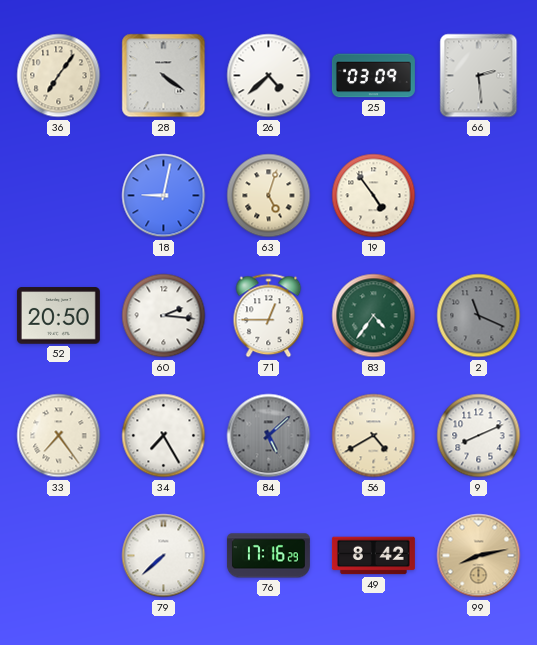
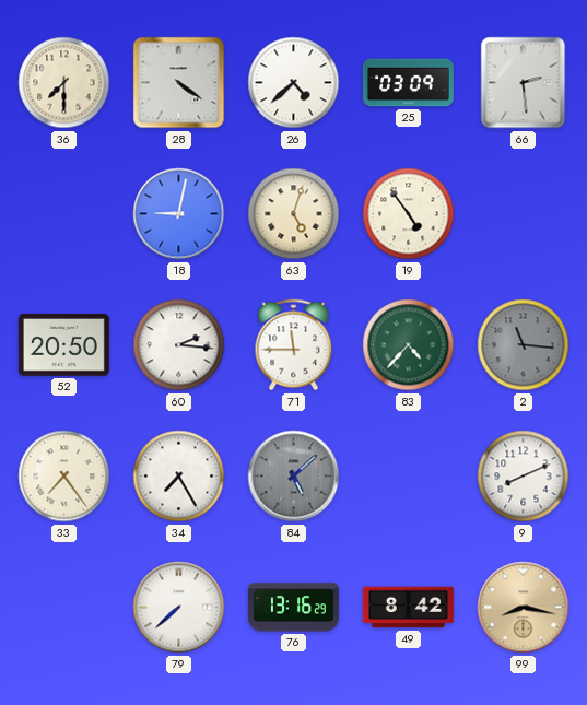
36: 7:06 -> 7:30 (64, 83)
71: 12:45 -> 11:45 (294, 345)
83: 4:36 -> 4:37 (409, 345)
2: 11:19 -> 11:16 (524, 345)
56: 4:40 -> none (374, 436)
76: 17:16 -> 13:16 (293, 608)
99: 8:13 -> 8:17 (524, 608)
